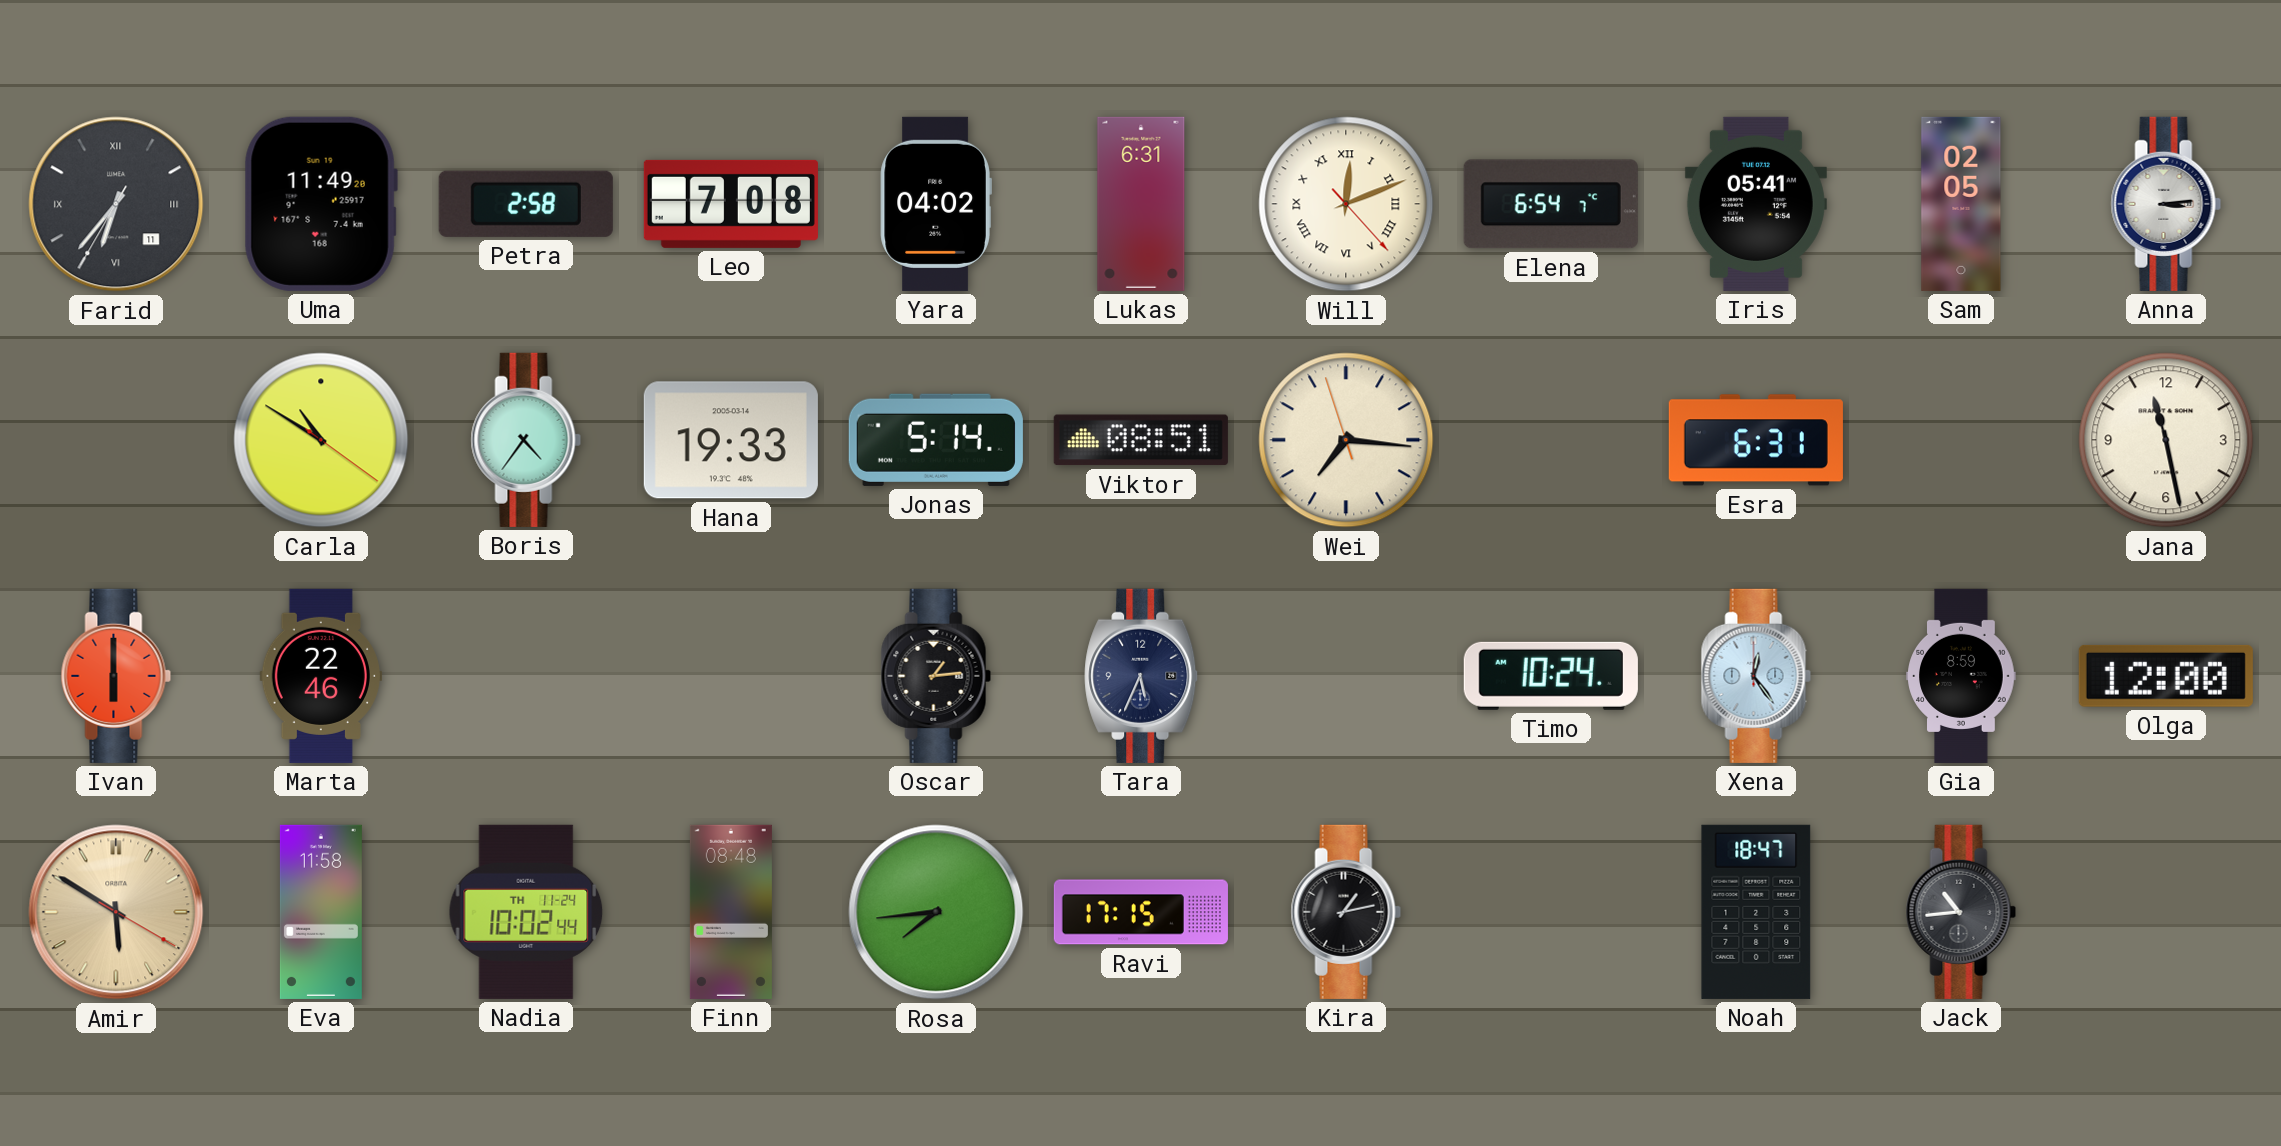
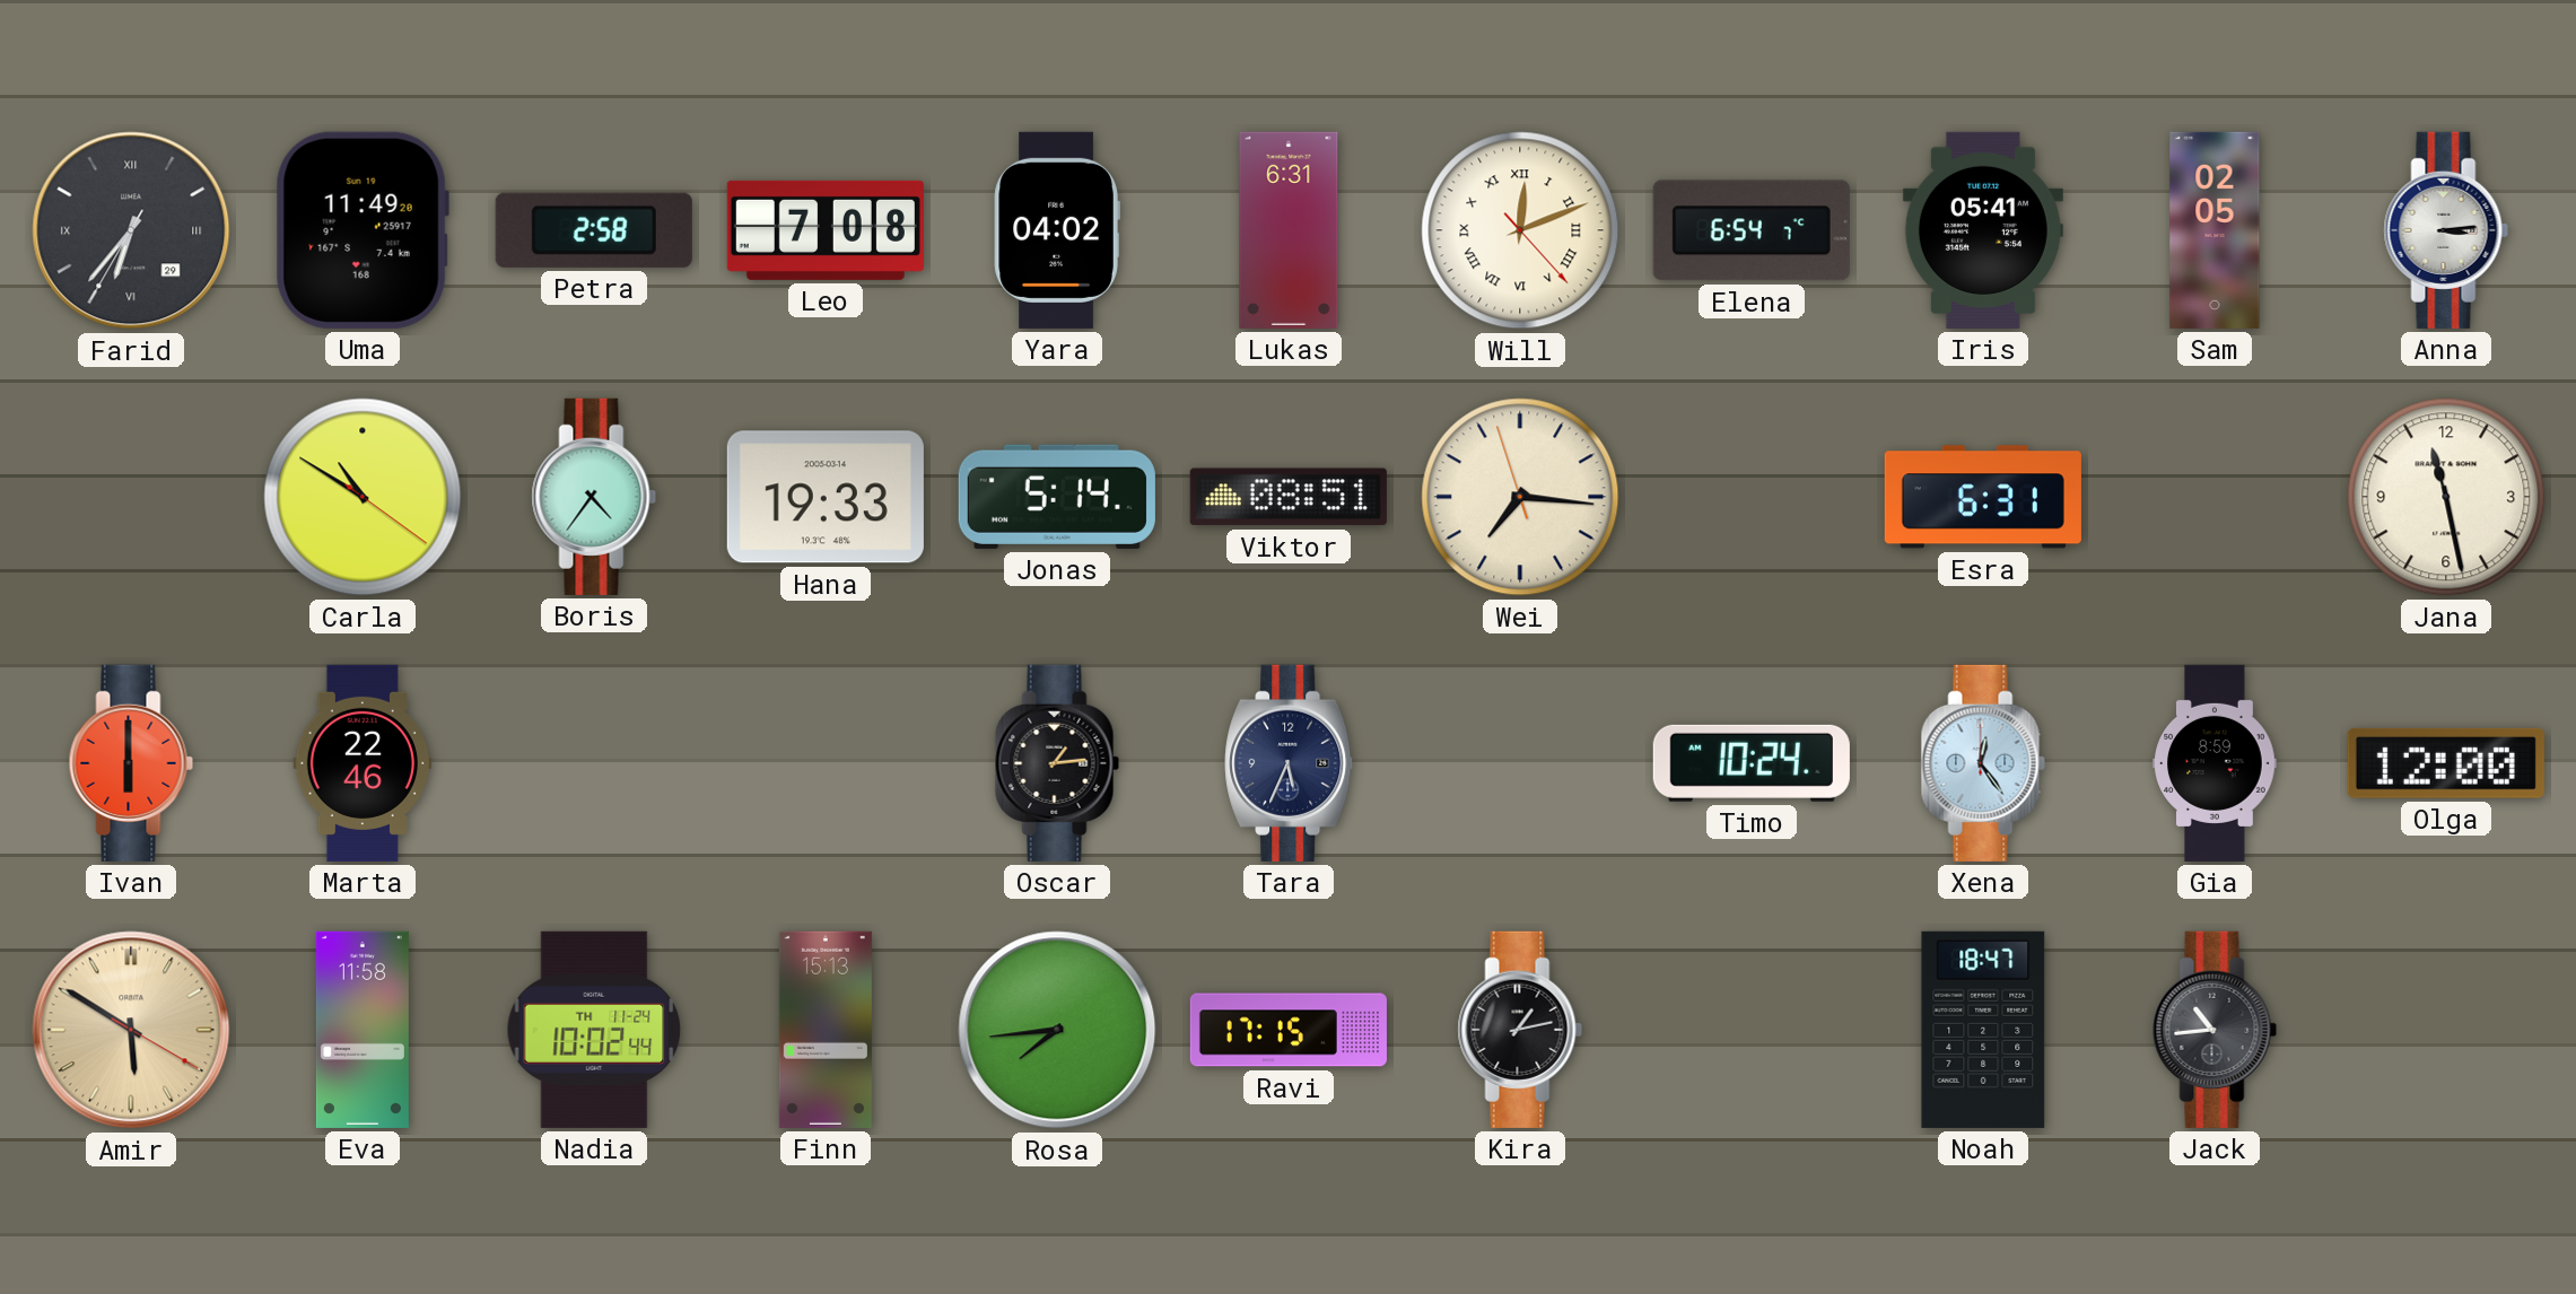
Farid date: 11 -> 29 (131, 230)
Finn: 08:48 -> 15:13 (826, 1030)
